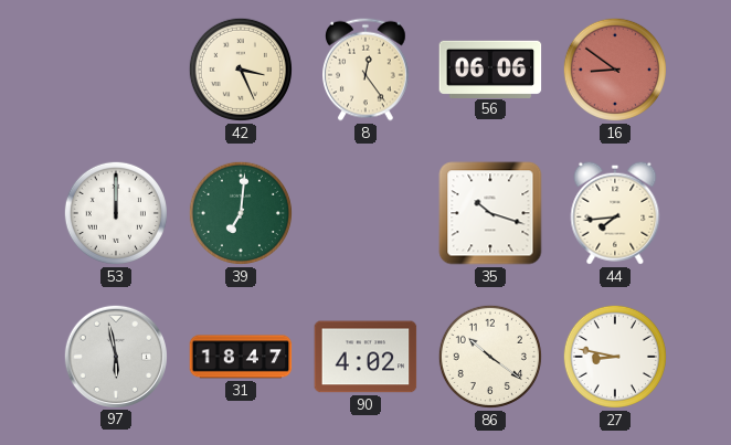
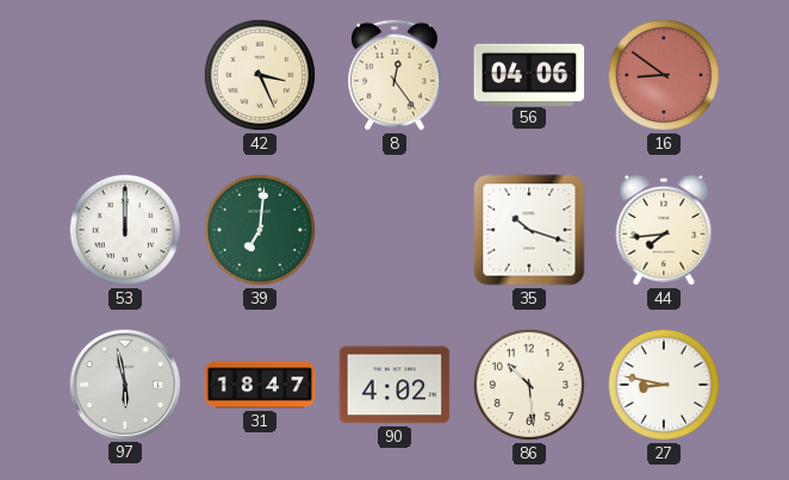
56: 06:06 -> 04:06 (529, 74)
86: 10:21 -> 10:29 (529, 385)
